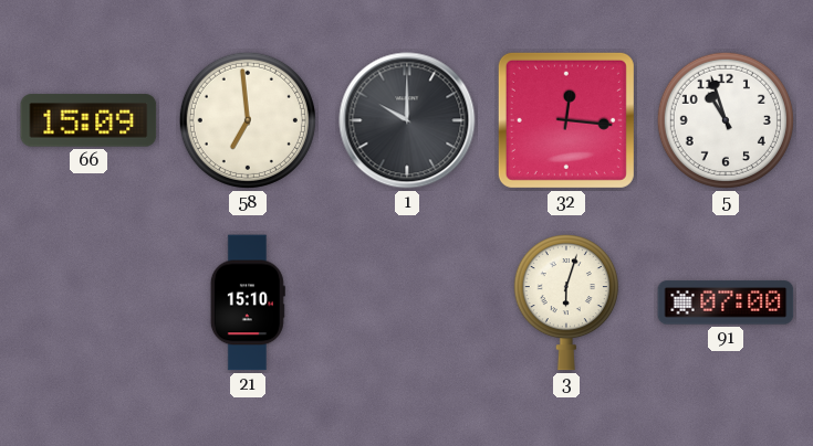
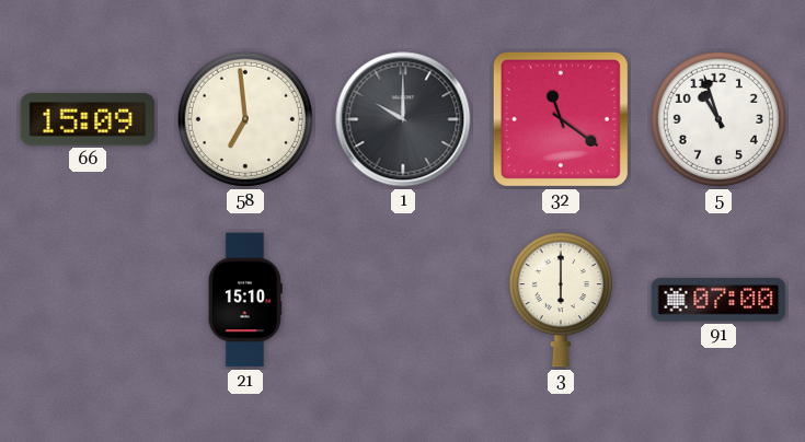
32: 12:16 -> 11:21 (561, 119)
3: 6:03 -> 6:00 (561, 300)
